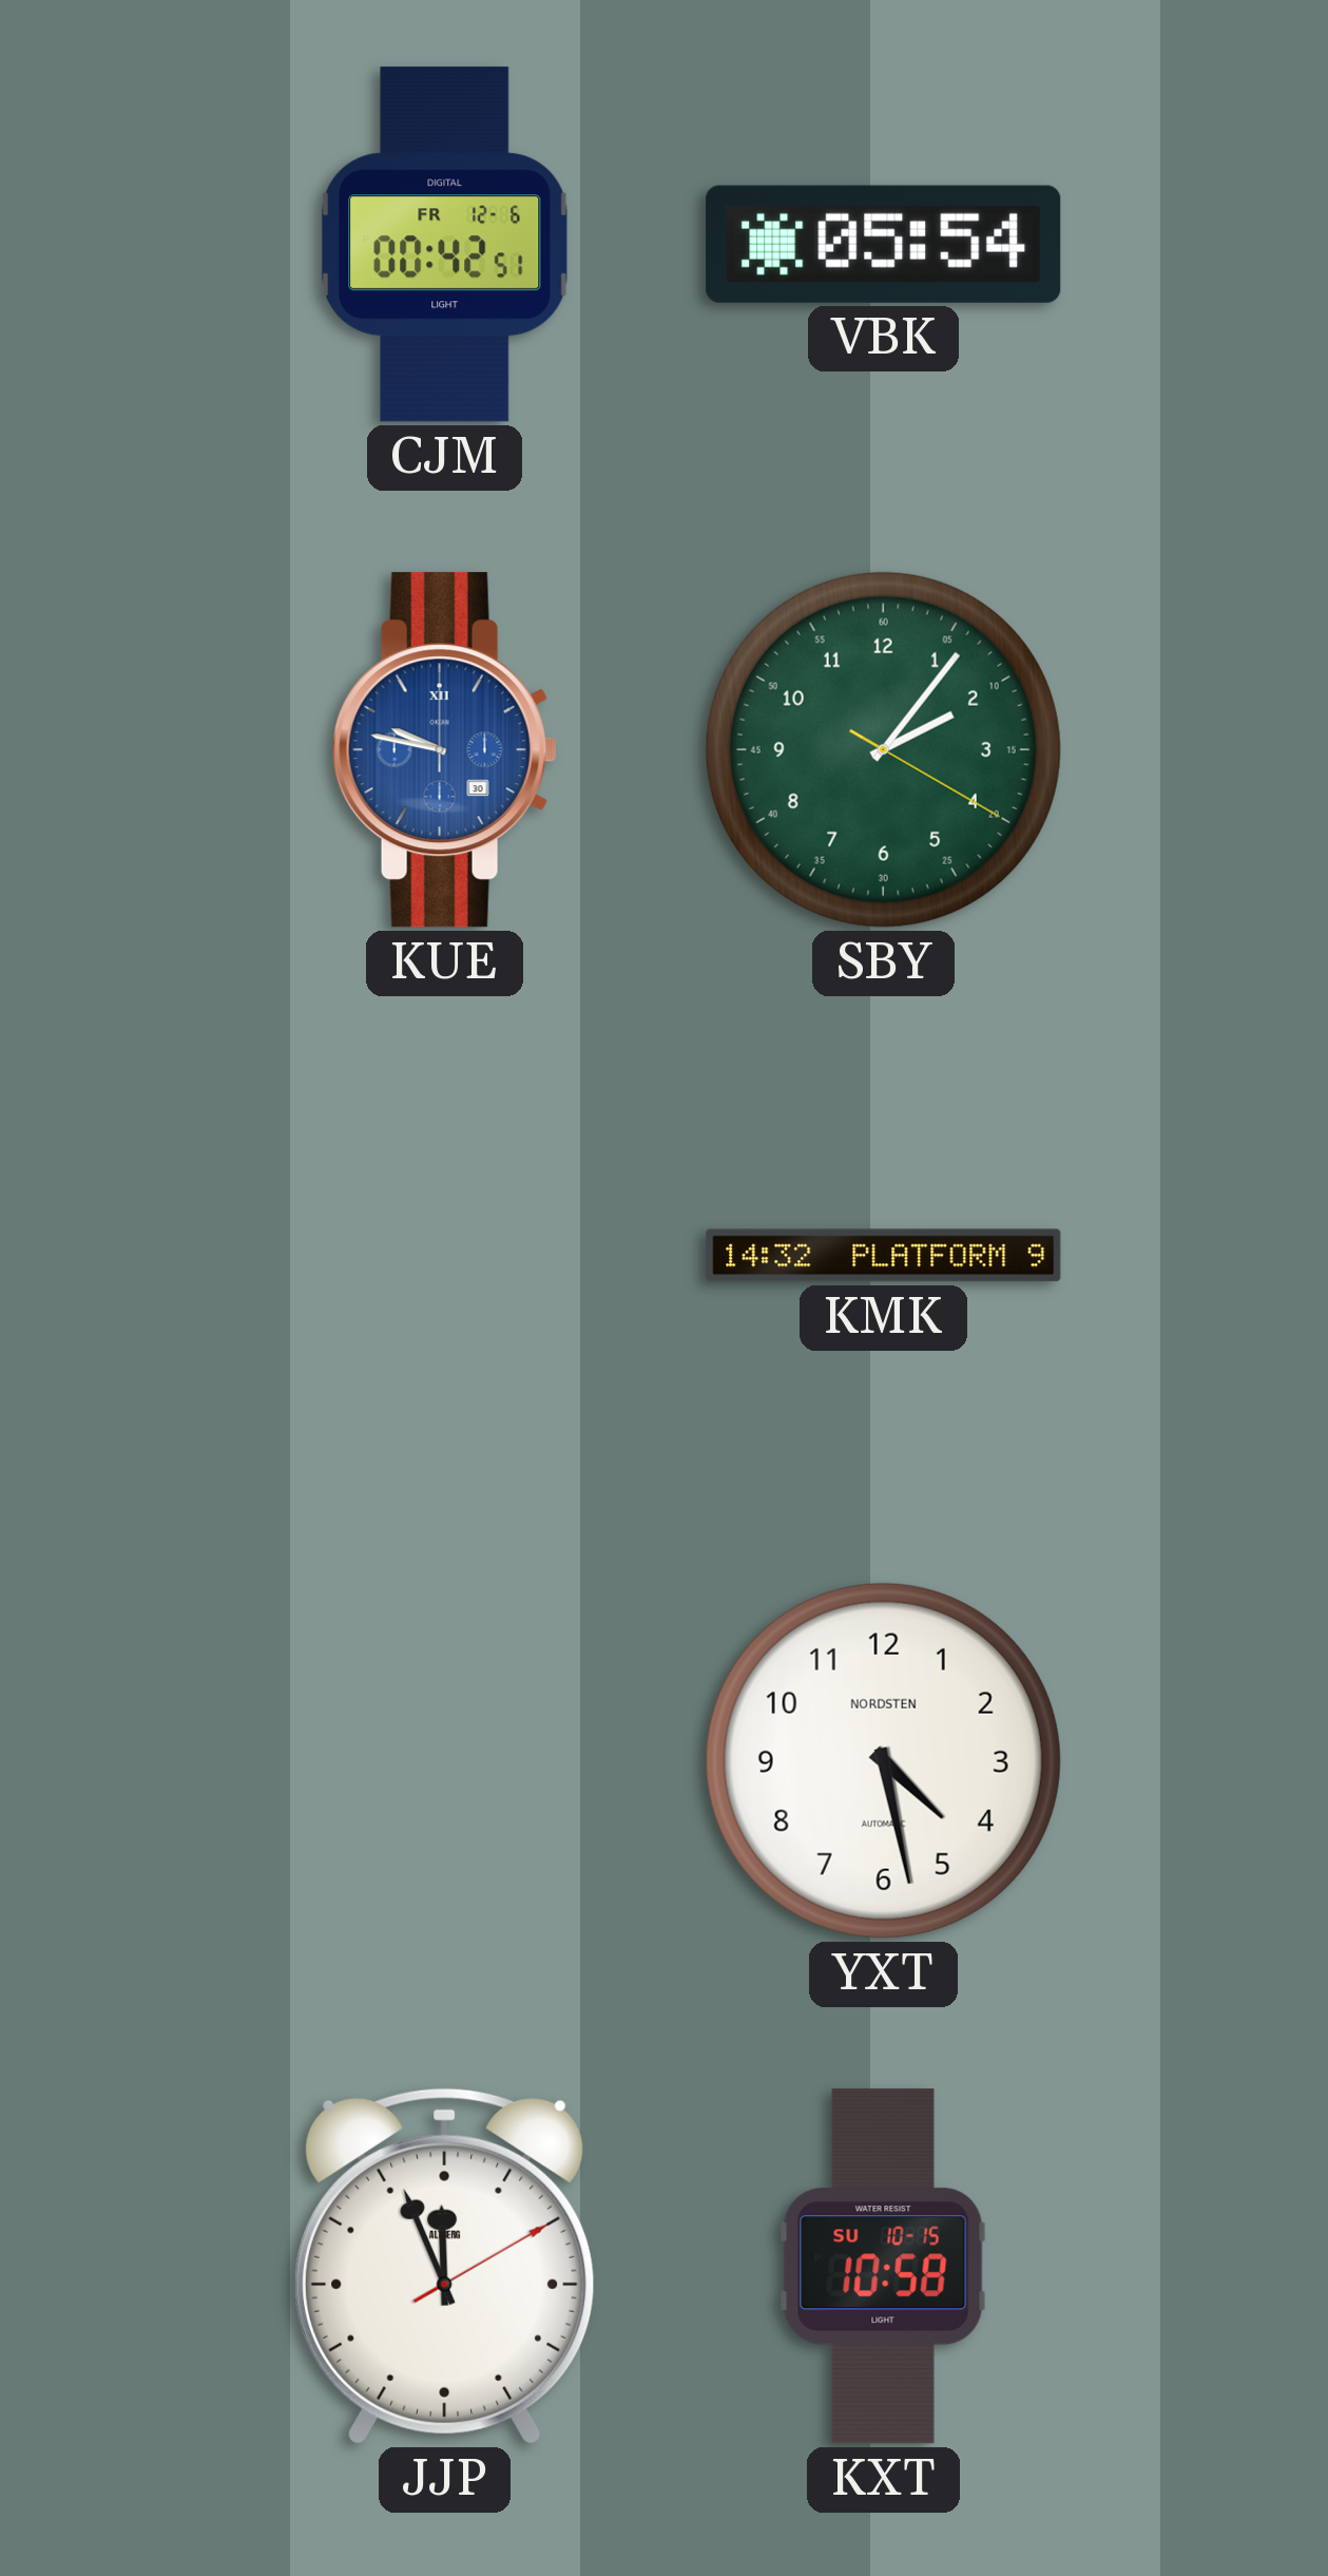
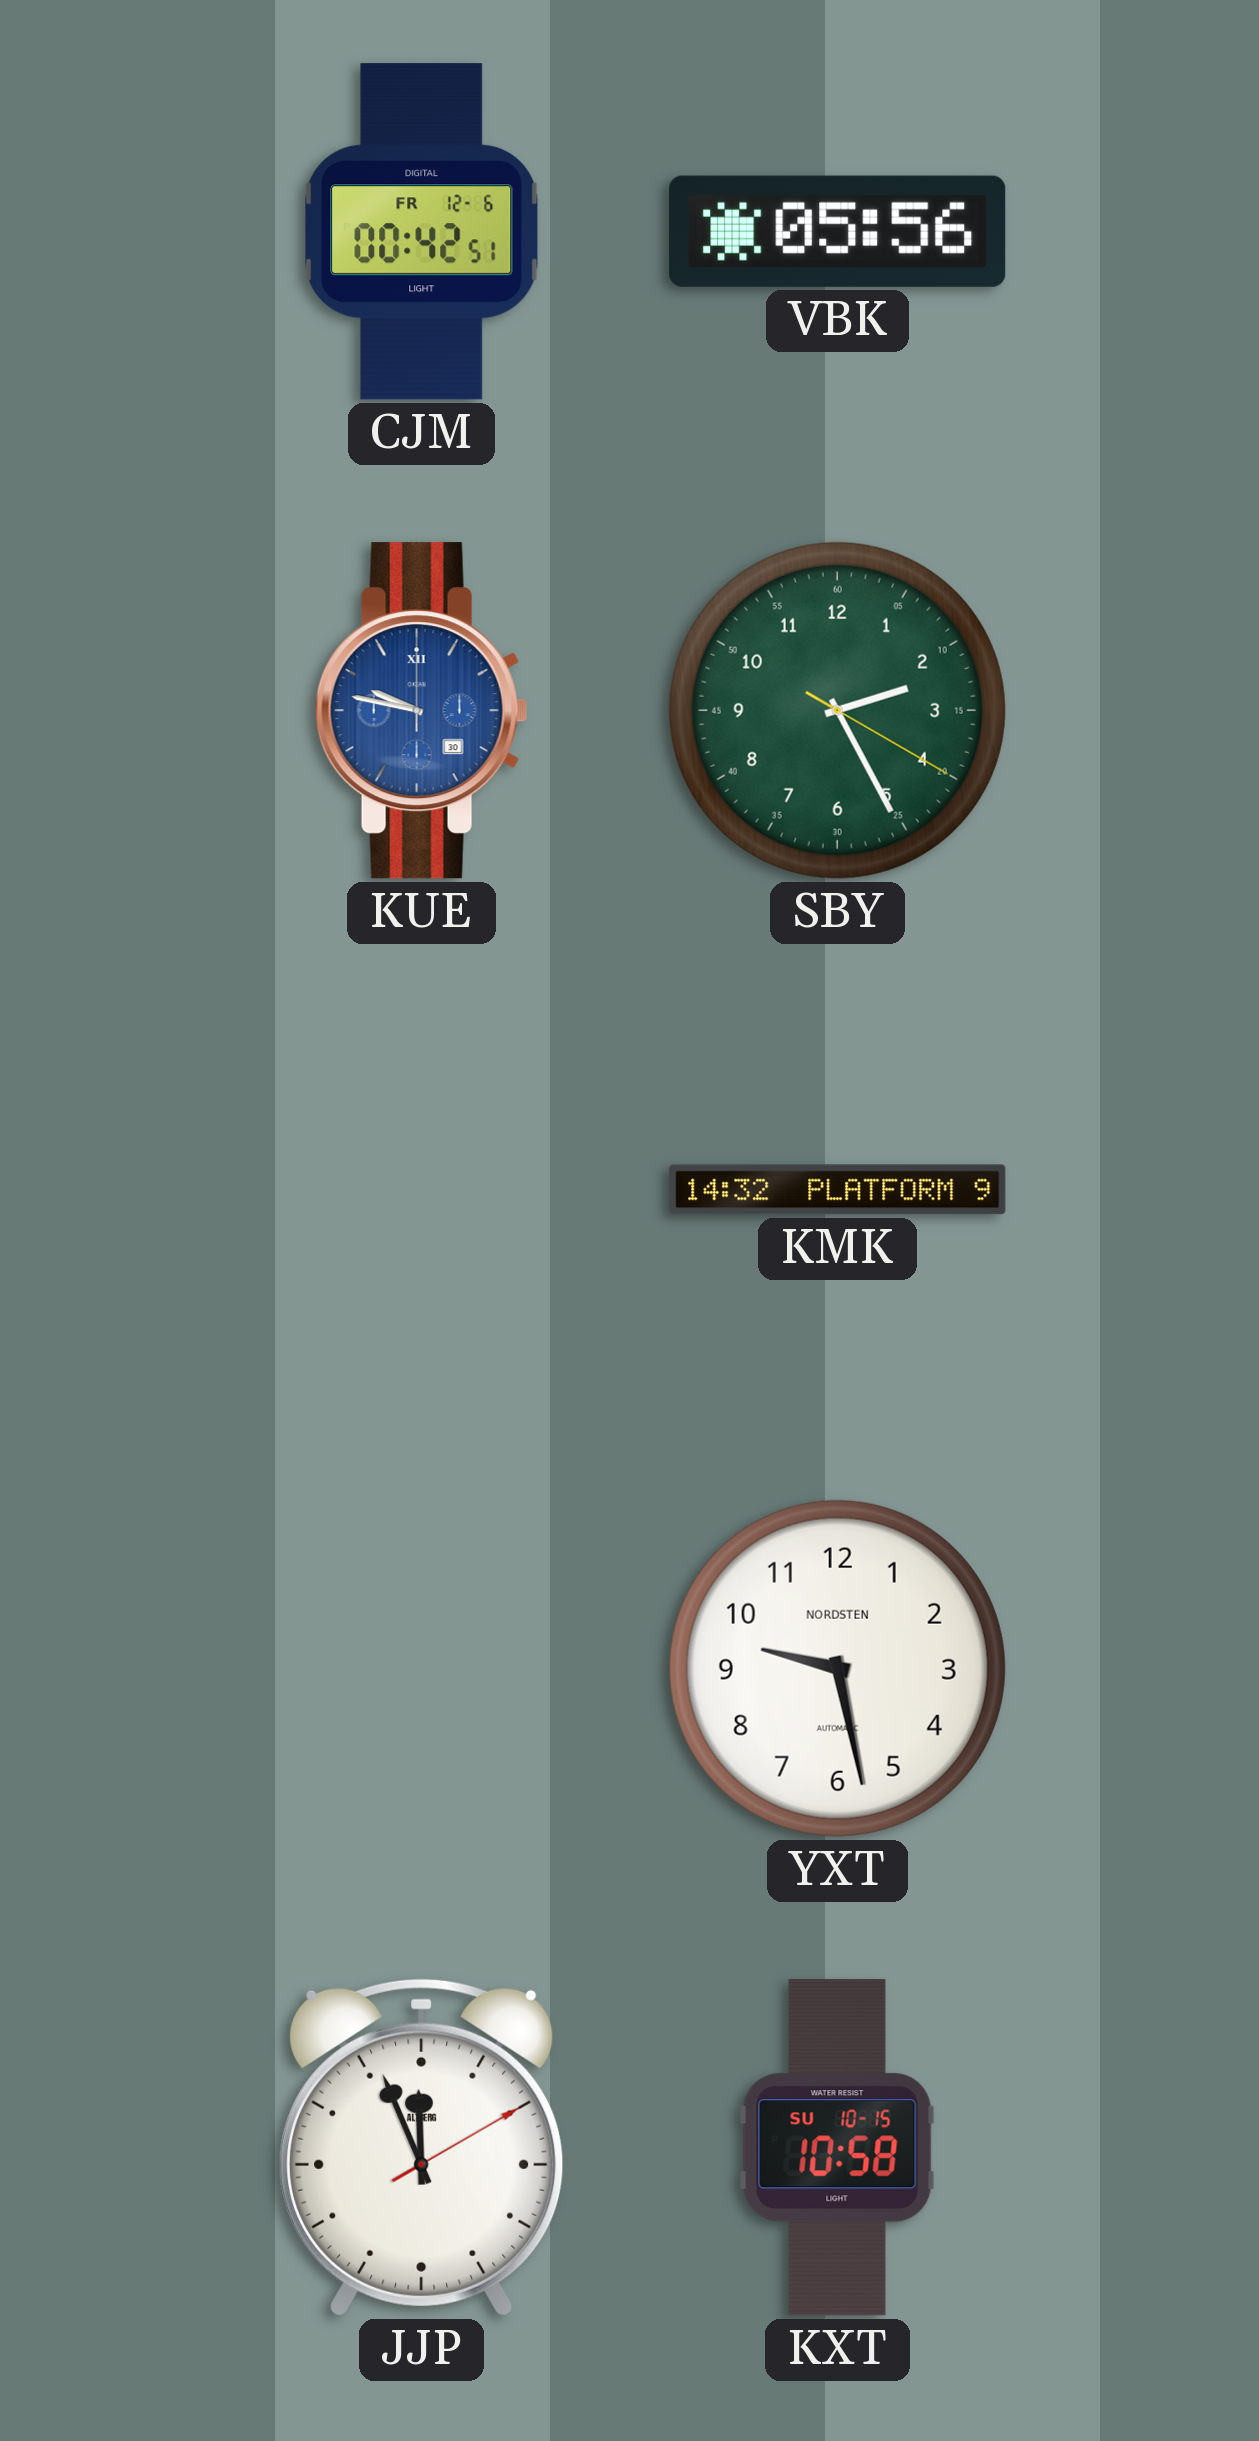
VBK: 05:54 -> 05:56 (838, 231)
SBY: 2:06 -> 2:25 (837, 710)
YXT: 4:28 -> 9:28 (837, 1668)
